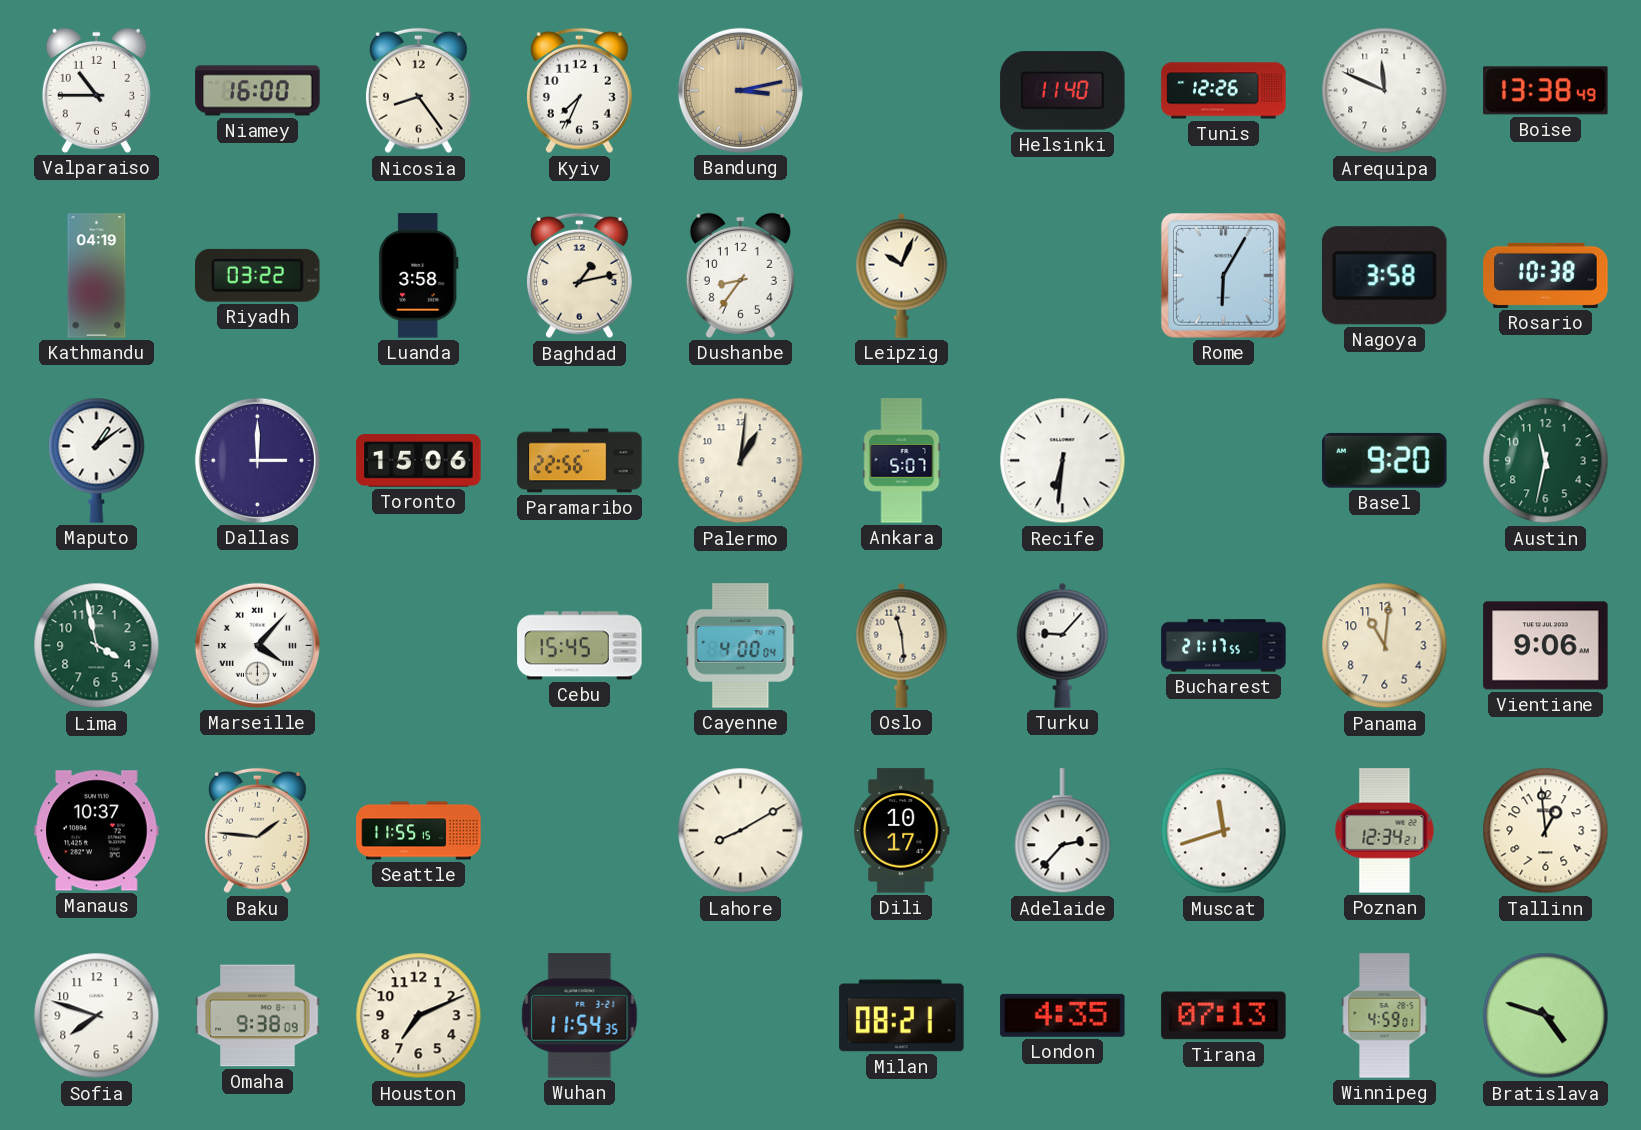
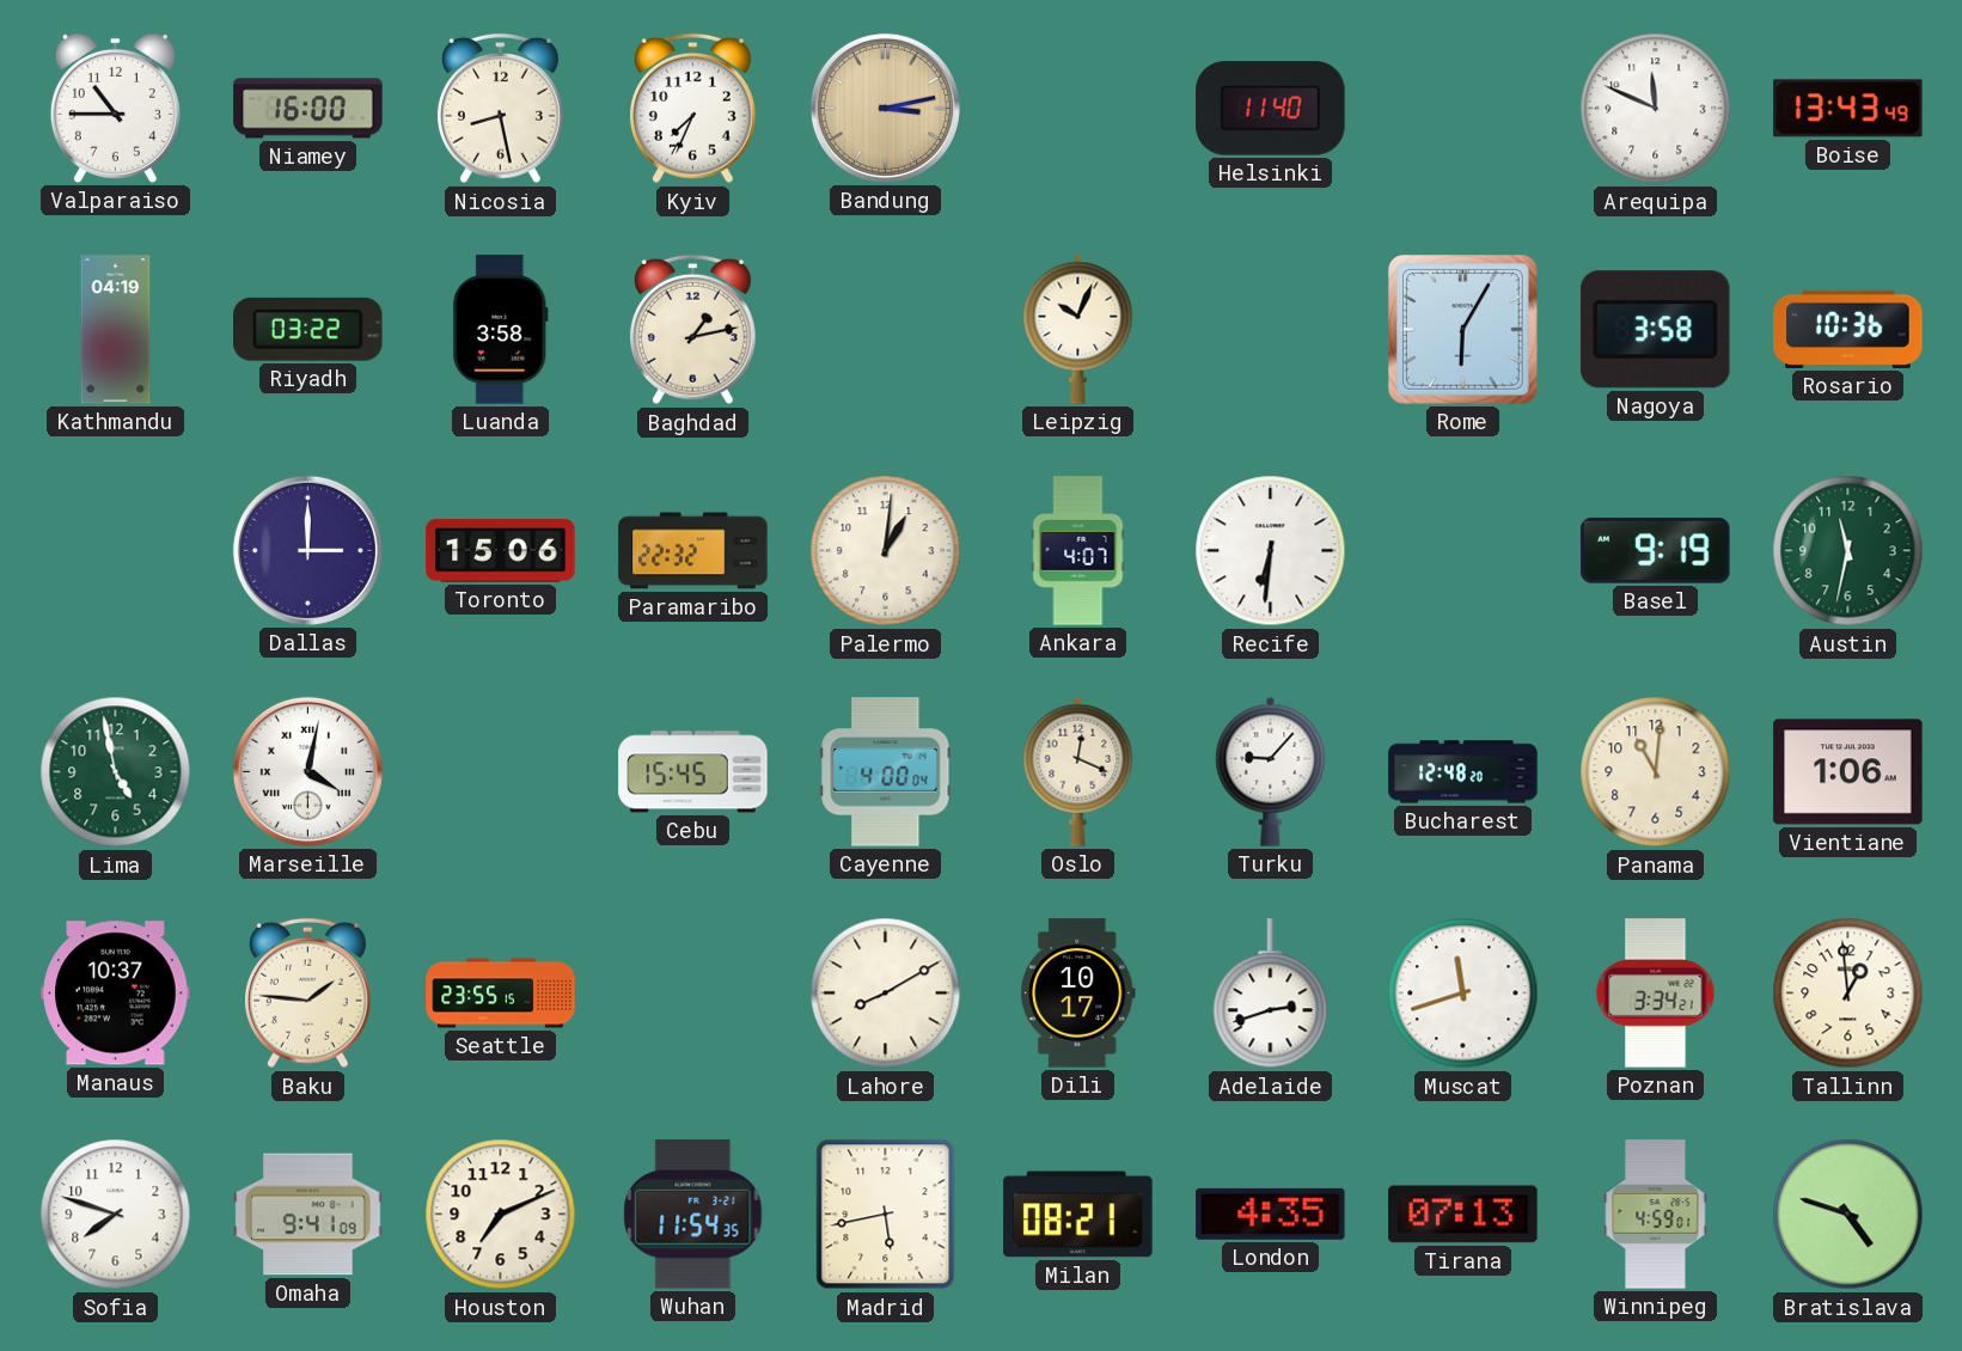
Nicosia: 8:24 -> 8:28 (500, 109)
Tunis: 12:26 -> none (1224, 91)
Boise: 13:38 -> 13:43 (1848, 109)
Dushanbe: 8:36 -> none (740, 275)
Rosario: 10:38 -> 10:36 (1848, 329)
Maputo: 1:09 -> none (97, 460)
Paramaribo: 22:56 -> 22:32 (693, 551)
Ankara: 5:07 -> 4:07 (1078, 551)
Basel: 9:20 -> 9:19 (1656, 550)
Lima: 3:58 -> 4:58 (116, 772)
Marseille: 4:07 -> 4:02 (307, 771)
Oslo: 11:29 -> 12:19 (1078, 771)
Bucharest: 21:17 -> 12:48 (1463, 772)
Vientiane: 9:06 -> 1:06 (1848, 772)
Seattle: 11:55 -> 23:55 (501, 994)
Adelaide: 2:37 -> 2:42 (1271, 994)
Poznan: 12:34 -> 3:34 (1656, 994)
Omaha: 9:38 -> 9:41 (308, 1215)
Madrid: none -> 5:43 (886, 1215)
